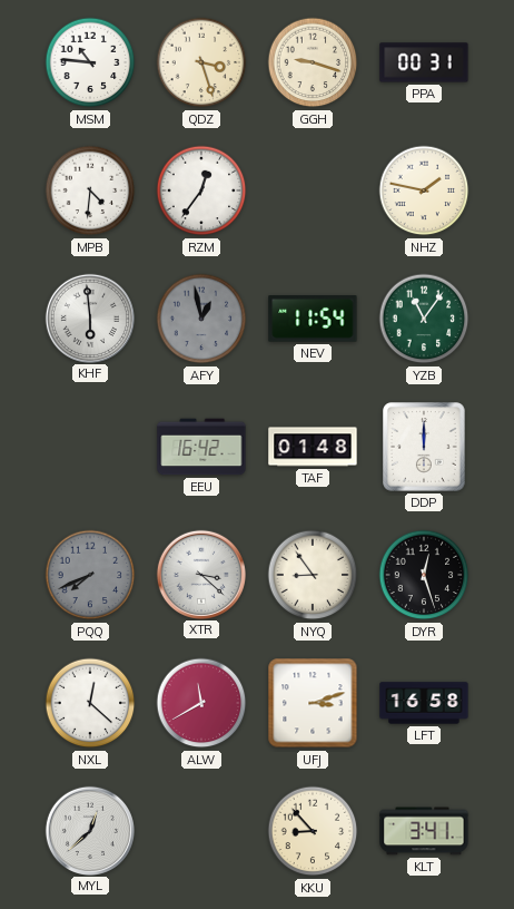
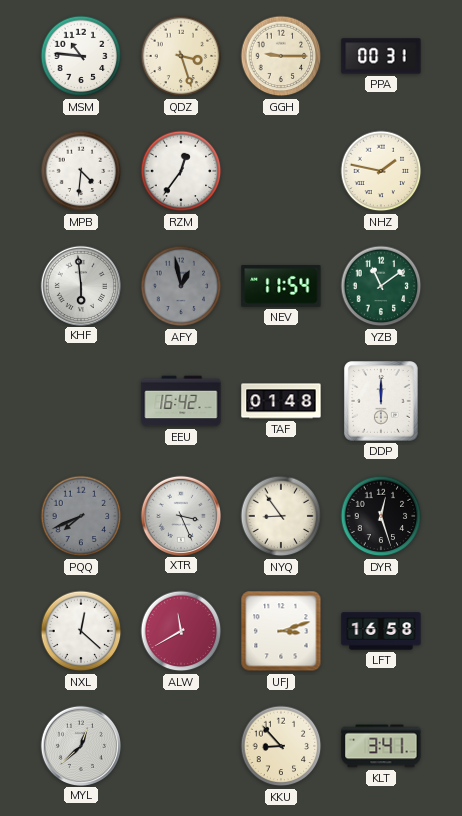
GGH: 9:18 -> 9:15 (281, 56)
YZB: 11:06 -> 11:09 (381, 286)
XTR: 3:22 -> 3:26 (180, 515)
